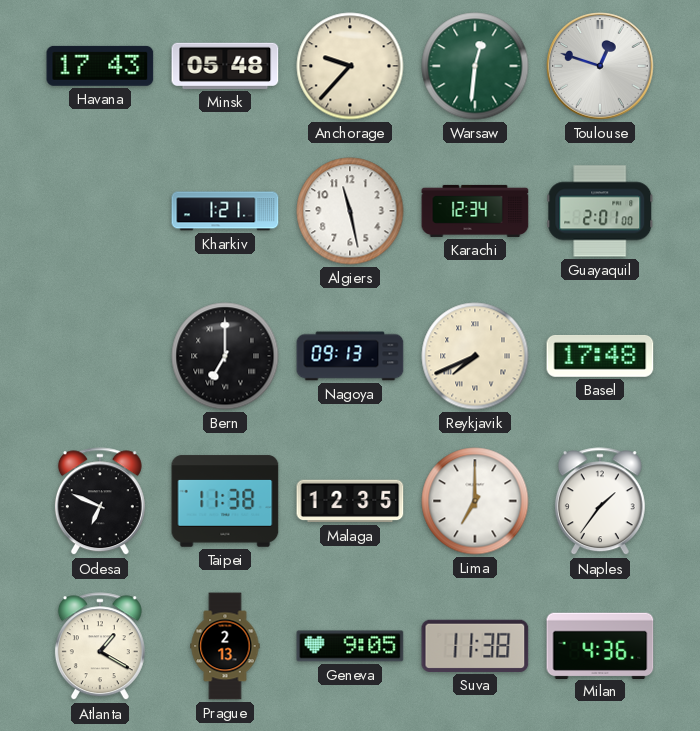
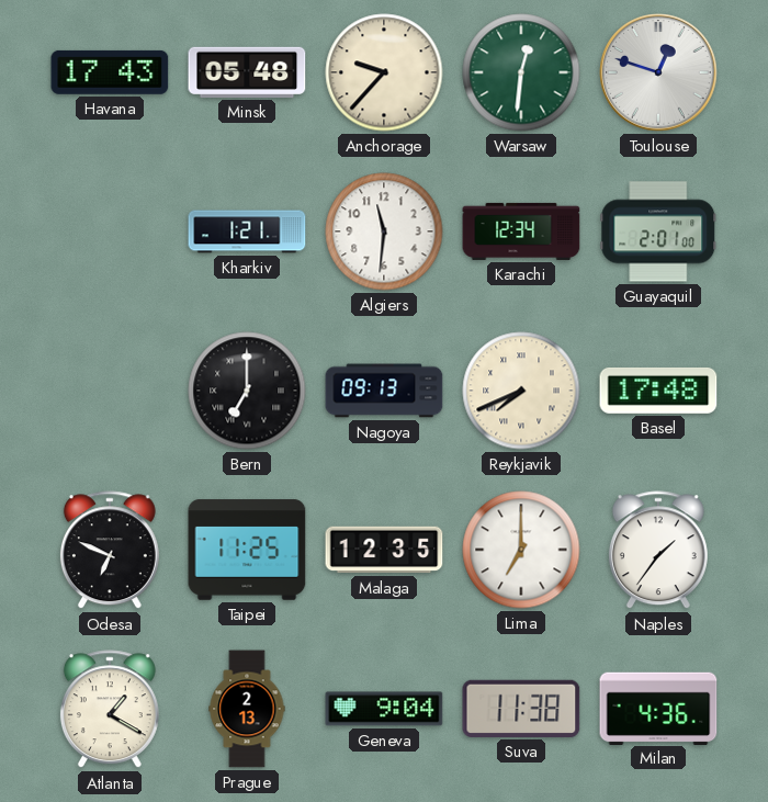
Algiers: 11:28 -> 11:31 (384, 231)
Taipei: 11:38 -> 11:25 (247, 550)
Geneva: 9:05 -> 9:04 (384, 709)
